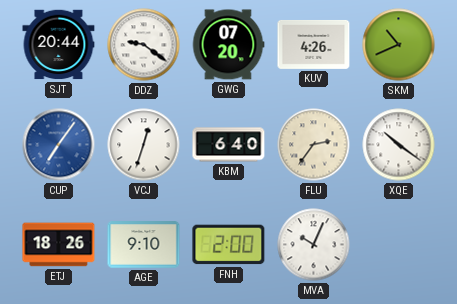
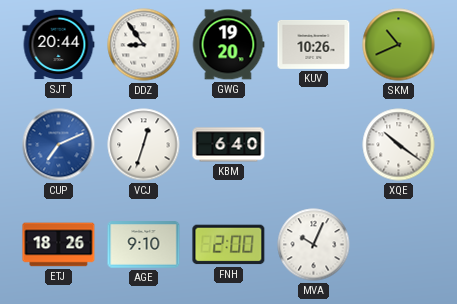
DDZ: 9:21 -> 8:54 (144, 45)
GWG: 07:20 -> 19:20 (228, 45)
KUV: 4:26 -> 10:26 (314, 44)
CUP: 7:06 -> 7:11 (59, 145)
FLU: 2:36 -> none (314, 145)
